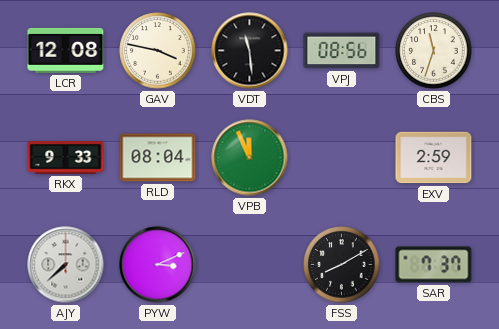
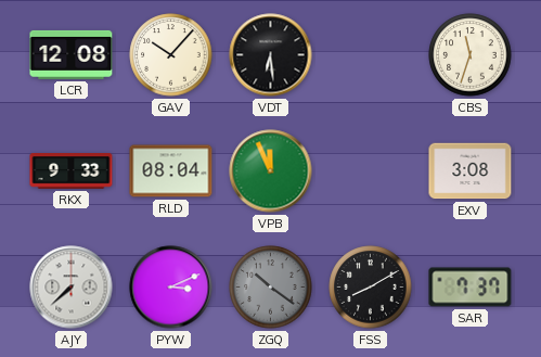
GAV: 3:47 -> 10:07 (171, 55)
VDT: 11:29 -> 6:29 (271, 55)
VPJ: 08:56 -> none (342, 51)
EXV: 2:59 -> 3:08 (471, 171)
ZGQ: none -> 10:21 (271, 288)
